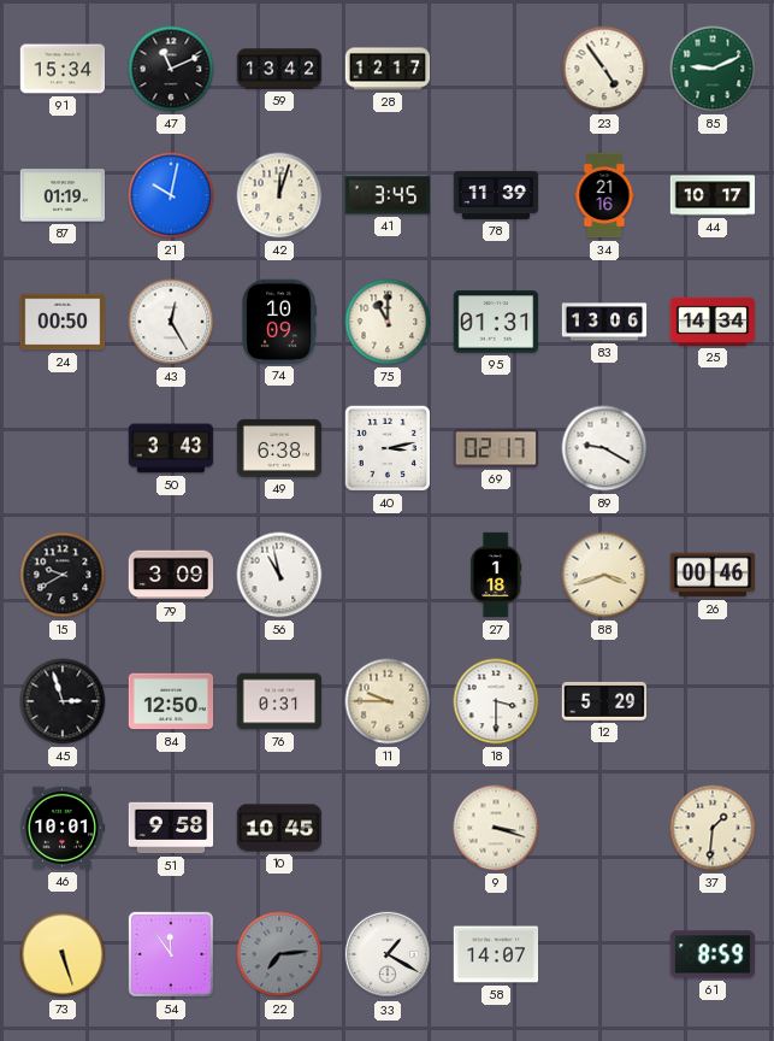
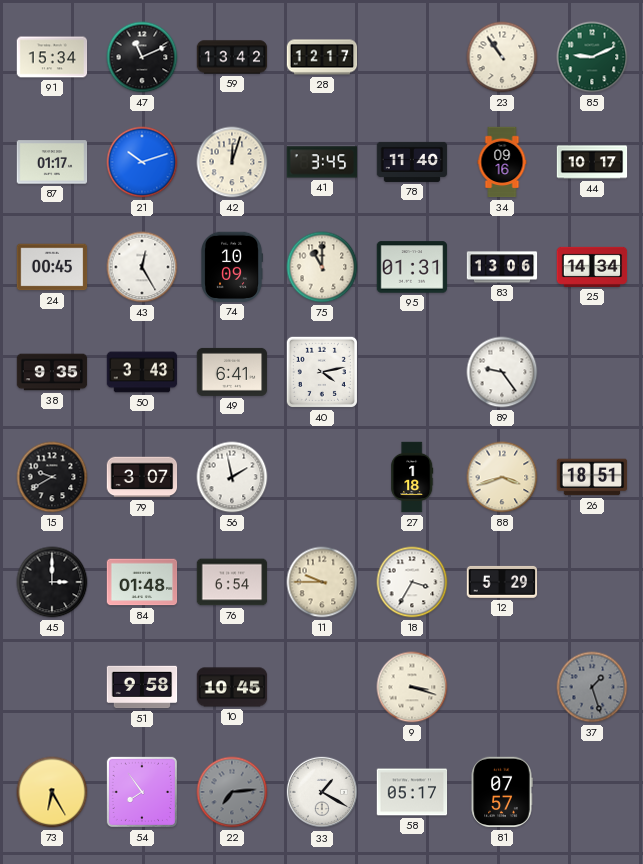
23: 4:54 -> 10:54 (502, 57)
87: 01:19 -> 01:17 (52, 162)
21: 10:02 -> 10:12 (142, 162)
78: 11:39 -> 11:40 (412, 162)
34: 21:16 -> 09:16 (502, 162)
24: 00:50 -> 00:45 (52, 267)
38: none -> 9:35 (52, 372)
49: 6:38 -> 6:41 (232, 372)
40: 3:13 -> 4:13 (322, 372)
69: 02:17 -> none (496, 448)
89: 9:20 -> 9:24 (502, 372)
79: 3:09 -> 3:07 (142, 477)
56: 10:58 -> 1:58 (232, 477)
26: 00:46 -> 18:51 (592, 477)
45: 2:57 -> 3:00 (52, 582)
84: 12:50 -> 01:48 (142, 582)
76: 0:31 -> 6:54 (232, 582)
18: 3:30 -> 3:35 (412, 582)
46: 10:01 -> none (63, 828)
37: 1:31 -> 1:27 (592, 687)
37 dial: cream -> grey (592, 687)
73: 5:27 -> 6:25 (52, 792)
54: 11:54 -> 7:54 (142, 792)
58: 14:07 -> 05:17 (412, 792)
81: none -> 07:57 (502, 792)
61: 8:59 -> none (713, 954)
